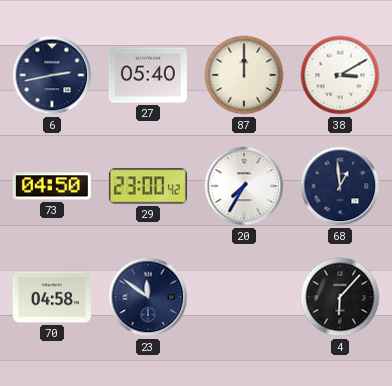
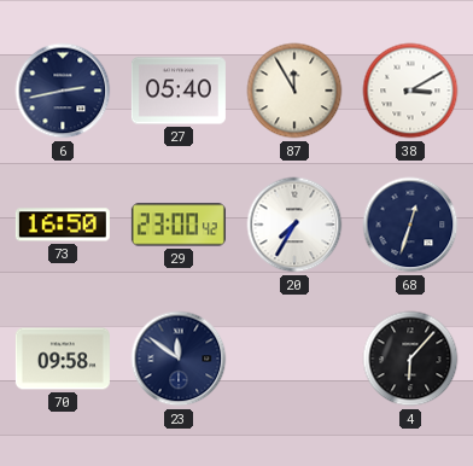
87: 12:00 -> 11:55 (294, 91)
73: 04:50 -> 16:50 (63, 225)
68: 12:59 -> 12:33 (410, 225)
70: 04:58 -> 09:58 (63, 359)
